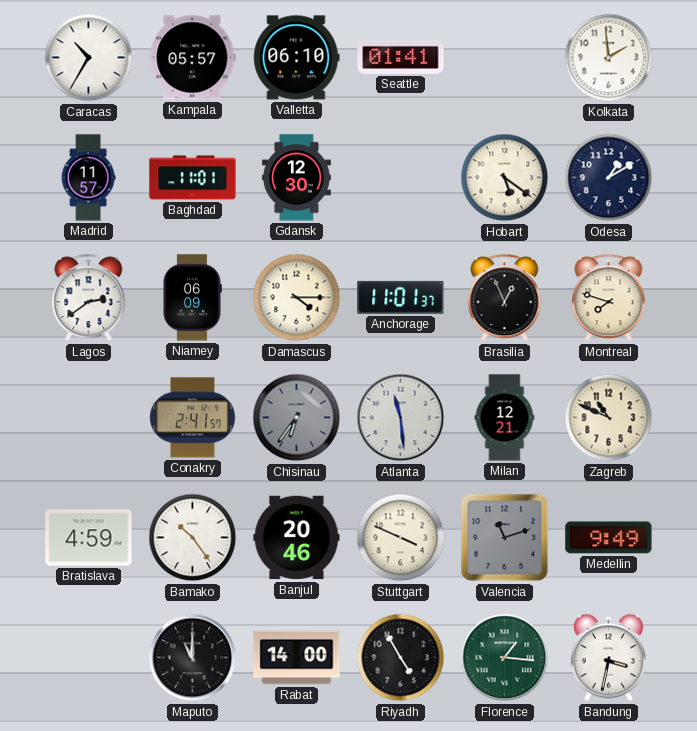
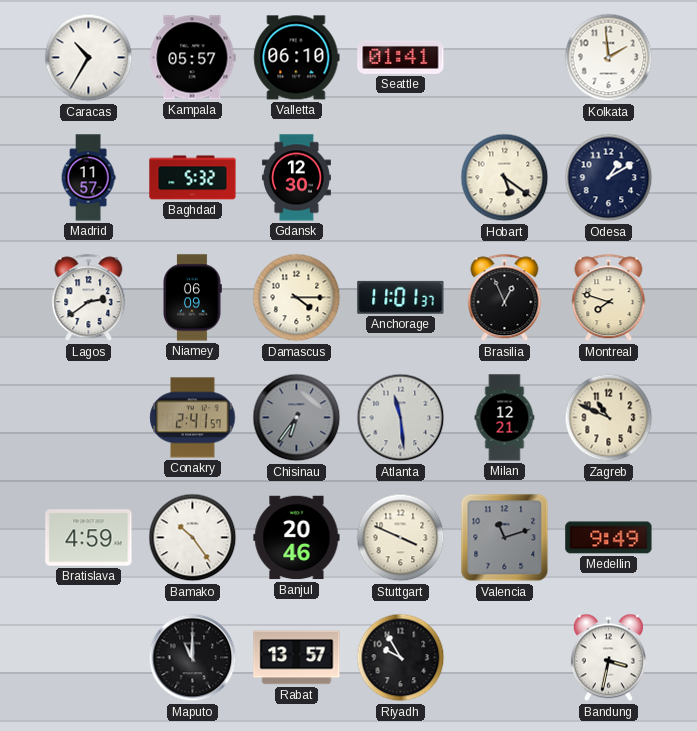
Baghdad: 11:01 -> 5:32 (193, 178)
Rabat: 14:00 -> 13:57 (297, 658)
Riyadh: 4:55 -> 9:55 (401, 658)
Florence: 1:16 -> none (505, 658)
